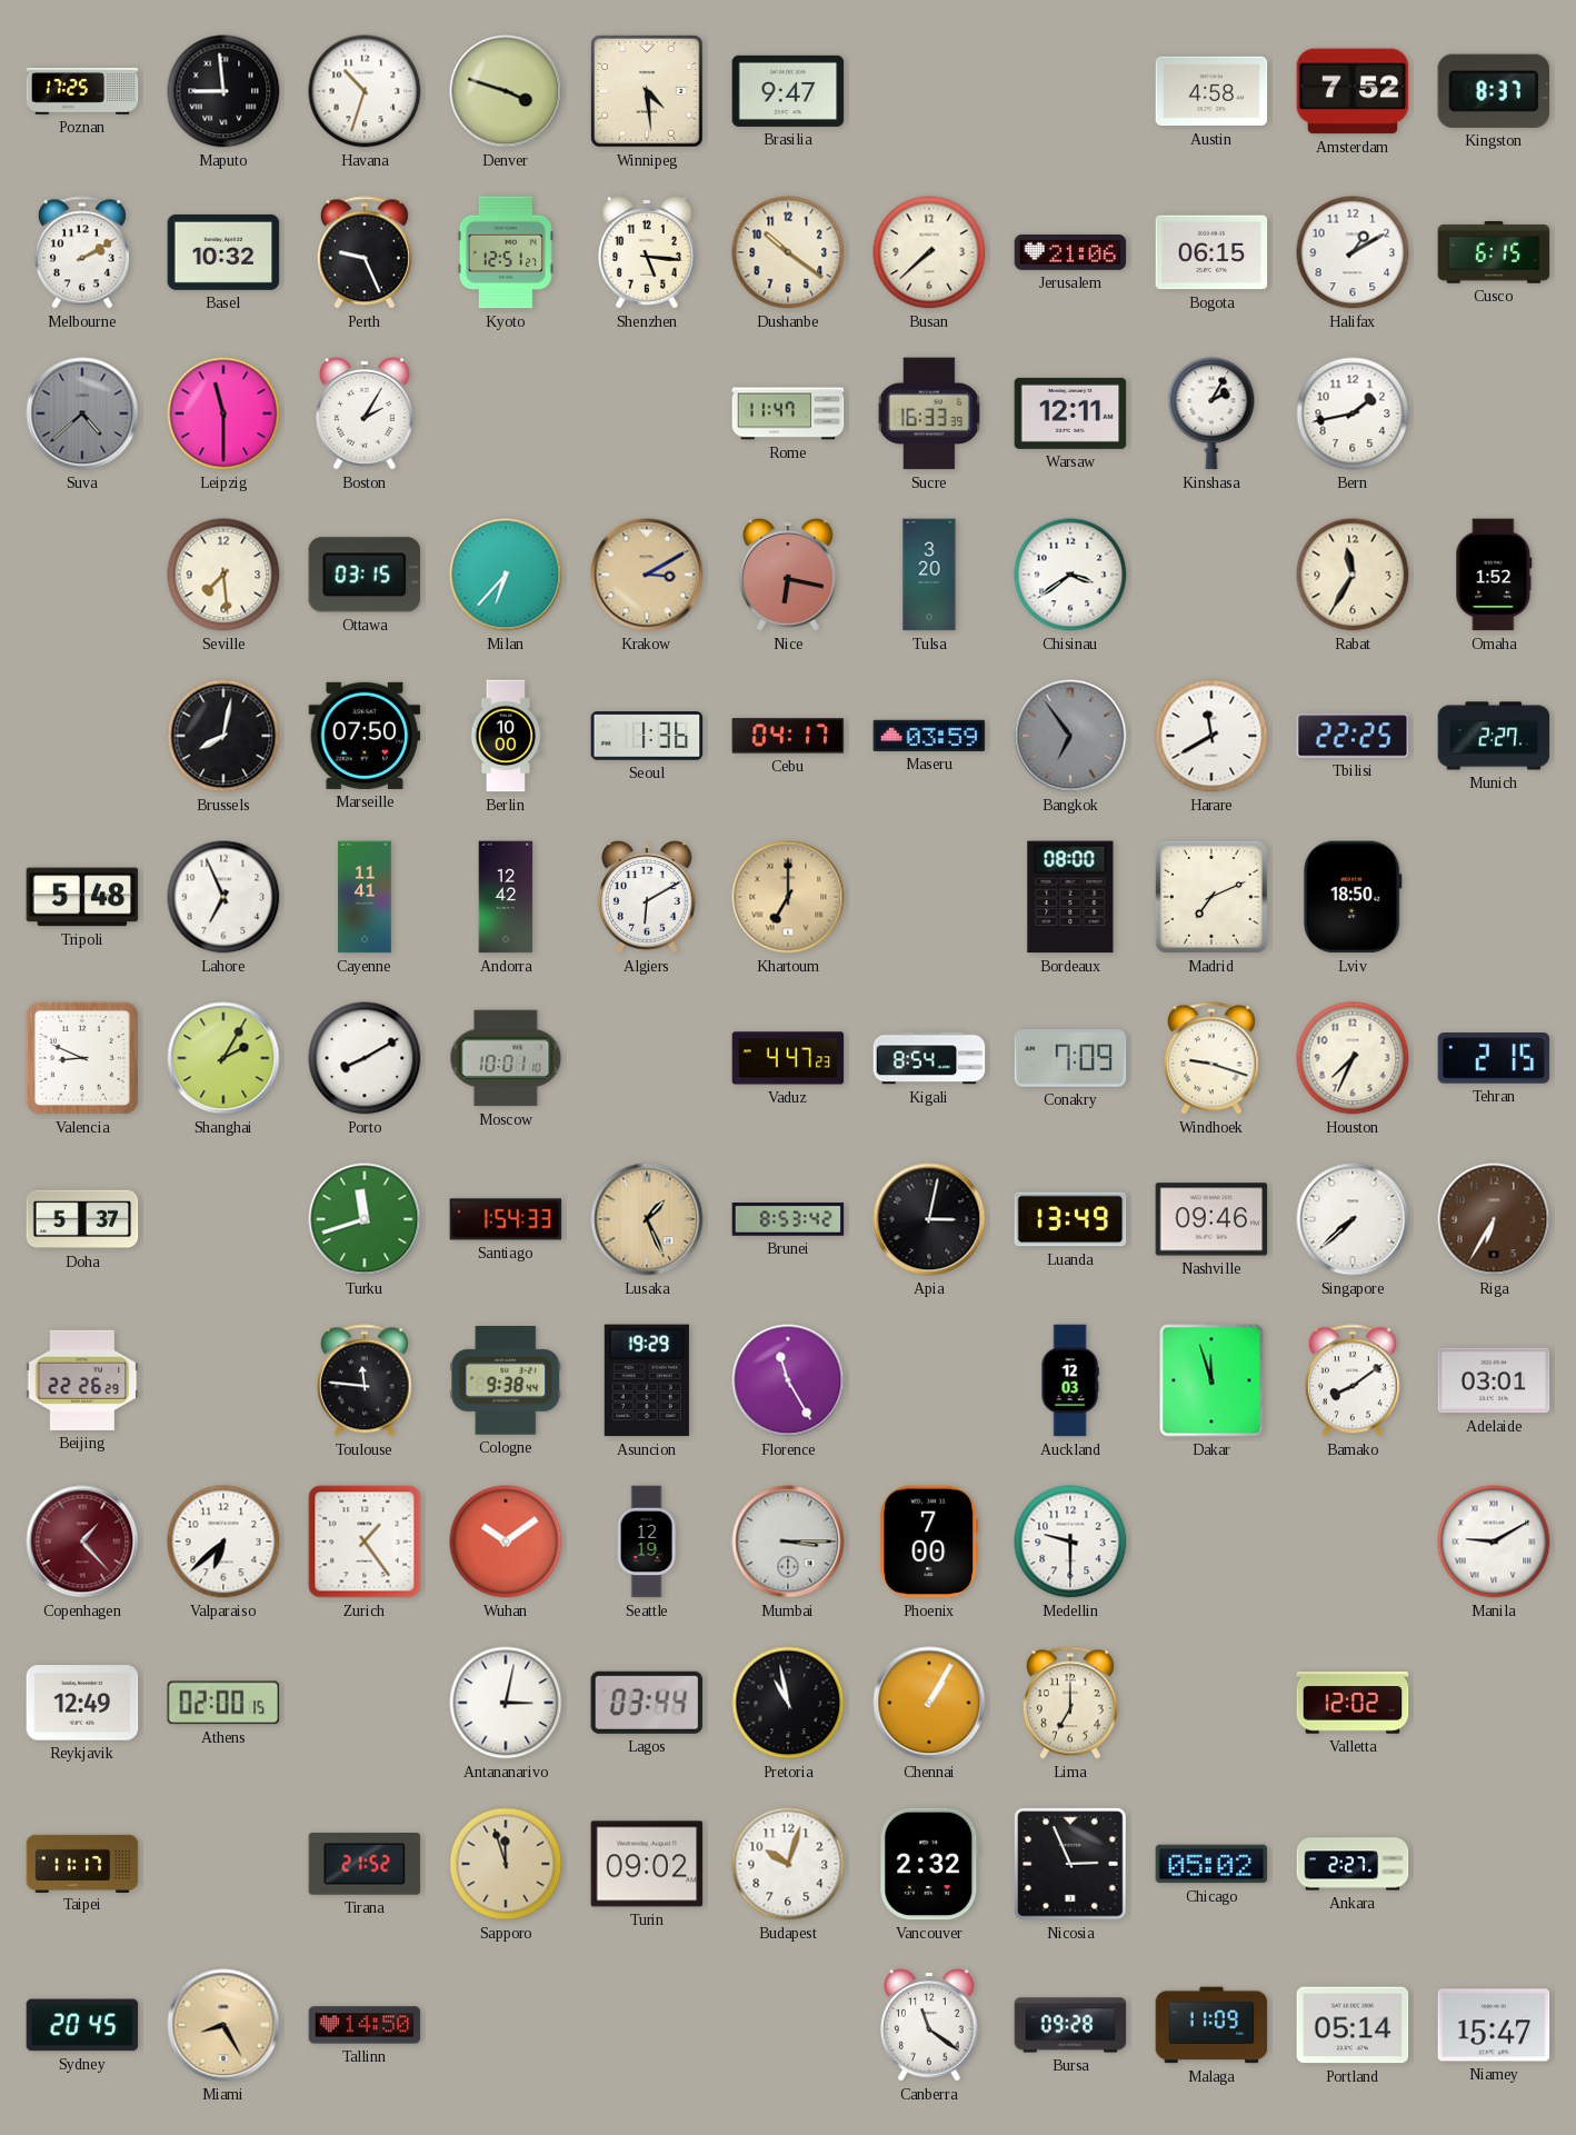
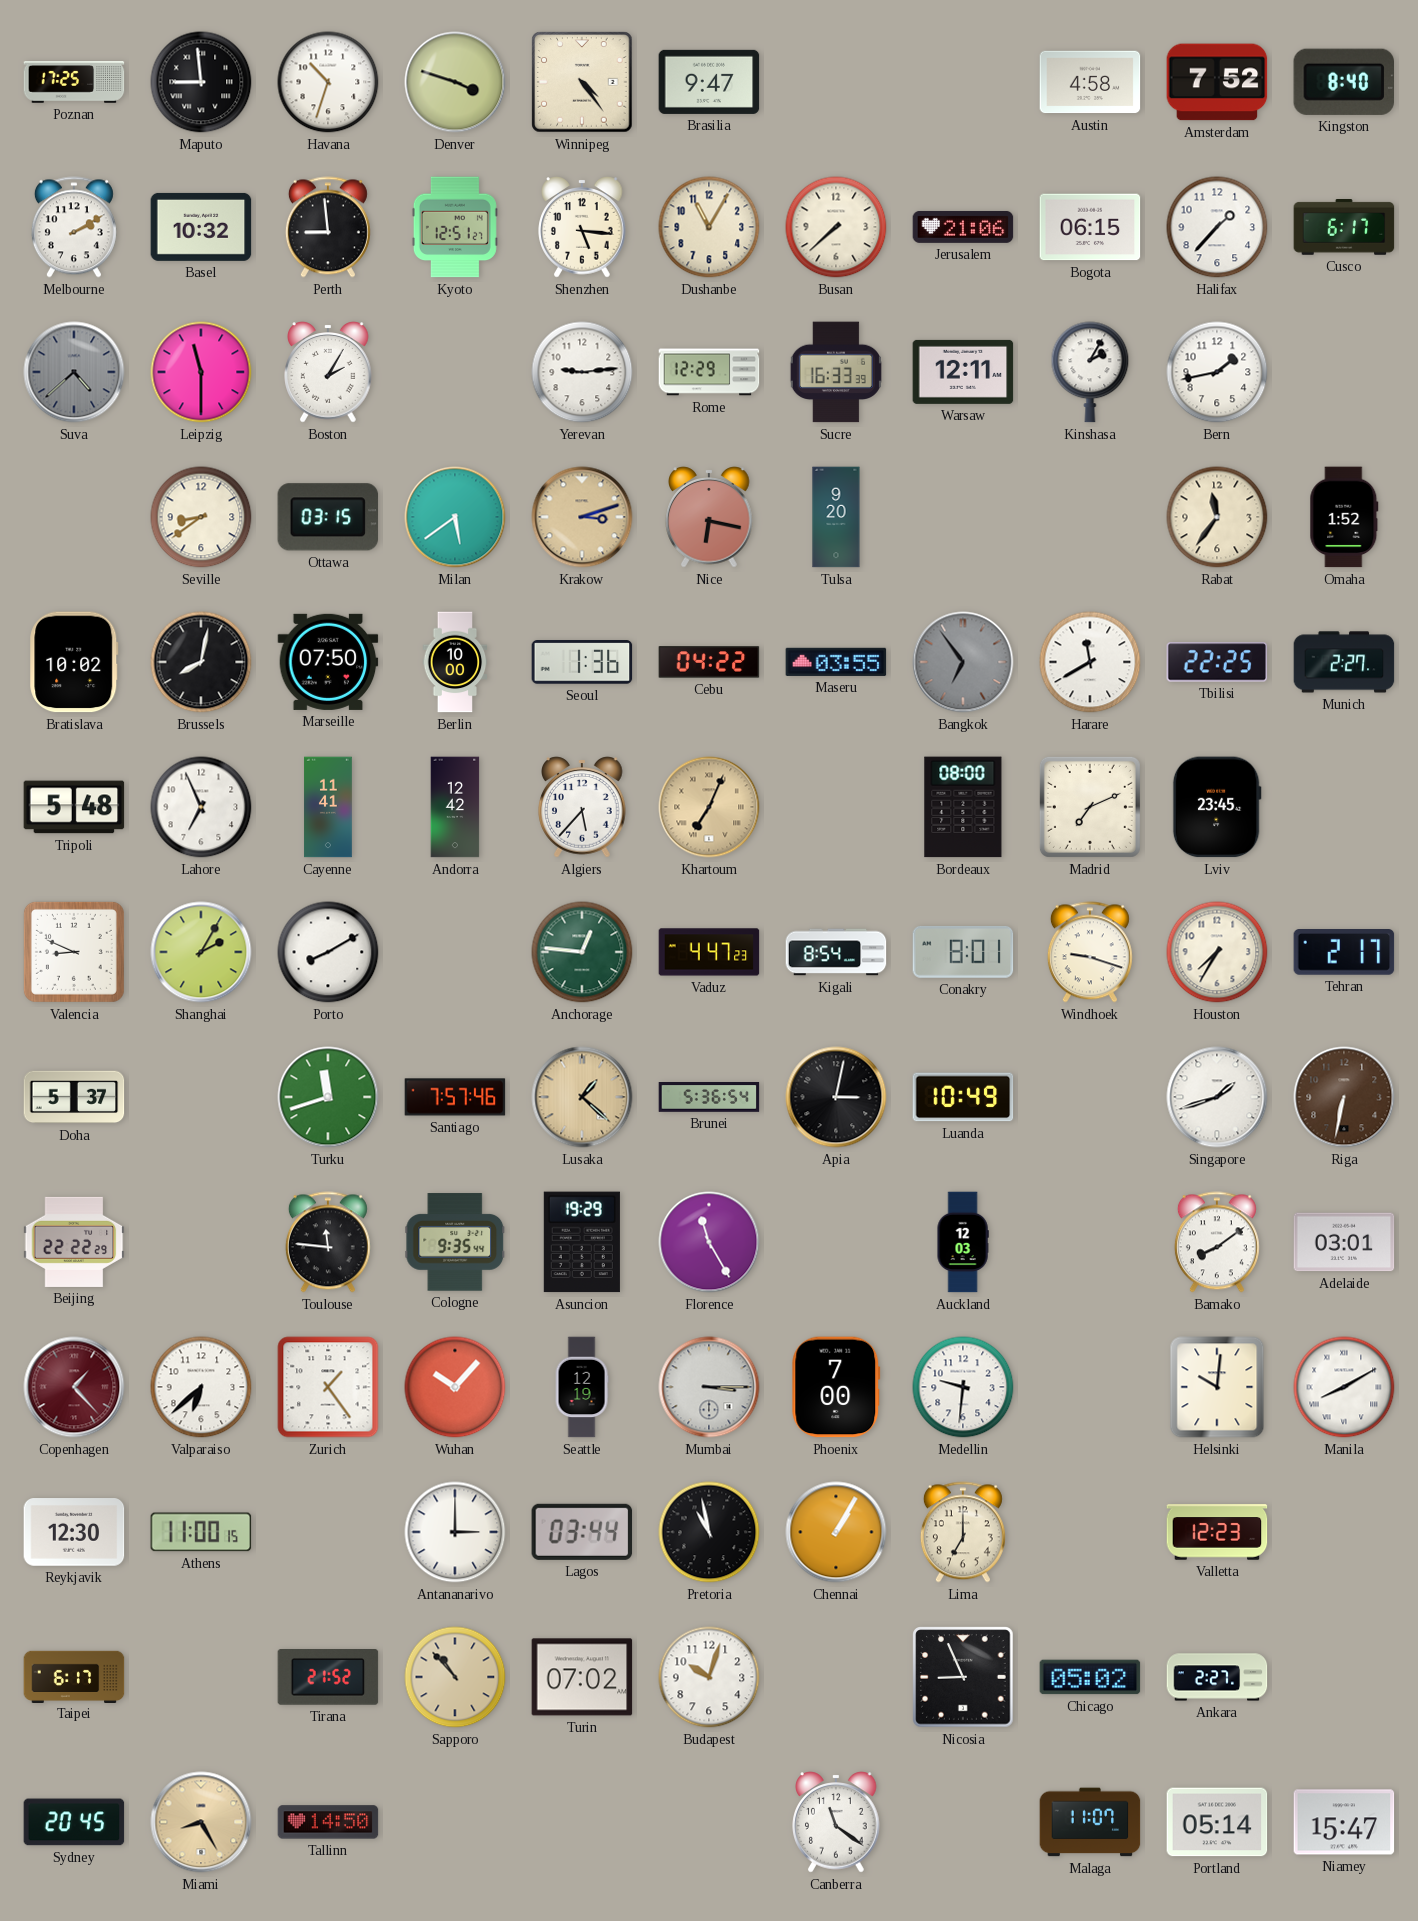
Winnipeg: 4:29 -> 4:24 (582, 82)
Kingston: 8:37 -> 8:40 (1343, 82)
Perth: 9:26 -> 8:59 (328, 227)
Dushanbe: 10:21 -> 11:05 (709, 227)
Halifax: 1:10 -> 1:37 (1217, 227)
Cusco: 6:15 -> 6:17 (1344, 228)
Yerevan: none -> 9:14 (582, 372)
Rome: 11:47 -> 12:29 (709, 372)
Seville: 7:29 -> 8:39 (201, 517)
Milan: 6:37 -> 5:39 (455, 517)
Krakow: 3:10 -> 3:12 (582, 517)
Tulsa: 3:20 -> 9:20 (836, 517)
Chisinau: 3:39 -> none (1070, 575)
Rabat: 11:35 -> 11:36 (1217, 517)
Bratislava: none -> 10:02 (74, 662)
Cebu: 04:17 -> 04:22 (709, 662)
Maseru: 03:59 -> 03:55 (836, 662)
Algiers: 6:10 -> 5:37 (582, 807)
Khartoum: 7:00 -> 7:04 (709, 807)
Lviv: 18:50 -> 23:45 (1217, 807)
Moscow: 10:01 -> none (506, 1058)
Anchorage: none -> 12:46 (582, 952)
Conakry: 7:09 -> 8:01 (963, 952)
Houston: 7:34 -> 7:35 (1217, 952)
Tehran: 2:15 -> 2:17 (1344, 953)
Santiago: 1:54 -> 7:57 (455, 1097)
Lusaka: 1:26 -> 1:22 (582, 1097)
Brunei: 8:53 -> 5:36 (709, 1098)
Luanda: 13:49 -> 10:49 (963, 1097)
Nashville: 09:46 -> none (1211, 1219)
Singapore: 7:38 -> 1:42 (1217, 1097)
Riga: 6:35 -> 6:32 (1344, 1097)
Beijing: 22:26 -> 22:22 (74, 1242)
Cologne: 9:38 -> 9:35 (455, 1242)
Dakar: 11:57 -> none (1211, 1380)
Wuhan: 10:09 -> 10:07 (455, 1387)
Medellin: 9:30 -> 9:31 (963, 1387)
Helsinki: none -> 10:01 (1217, 1387)
Manila: 9:10 -> 8:10 (1344, 1387)
Reykjavik: 12:49 -> 12:30 (74, 1532)
Athens: 02:00 -> 11:00 (201, 1532)
Antananarivo: 3:02 -> 3:00 (455, 1532)
Valletta: 12:02 -> 12:23 (1217, 1532)
Taipei: 11:17 -> 6:17 (74, 1676)
Sapporo: 11:57 -> 10:53 (455, 1677)
Turin: 09:02 -> 07:02 (582, 1677)
Vancouver: 2:32 -> none (929, 1864)
Nicosia: 2:56 -> 8:56 (963, 1677)
Bursa: 09:28 -> none (1070, 2025)
Malaga: 11:09 -> 11:07 (1090, 1822)
